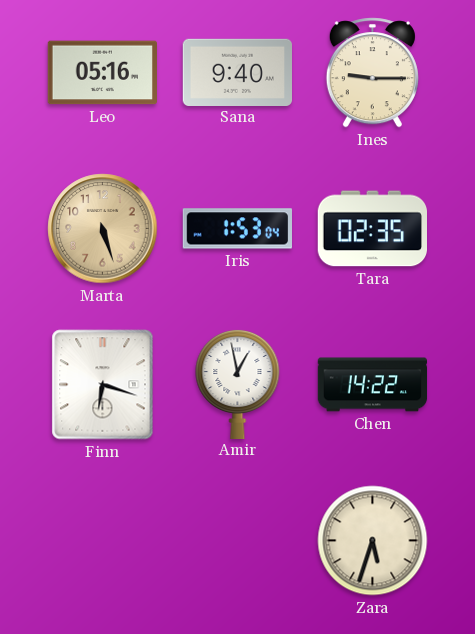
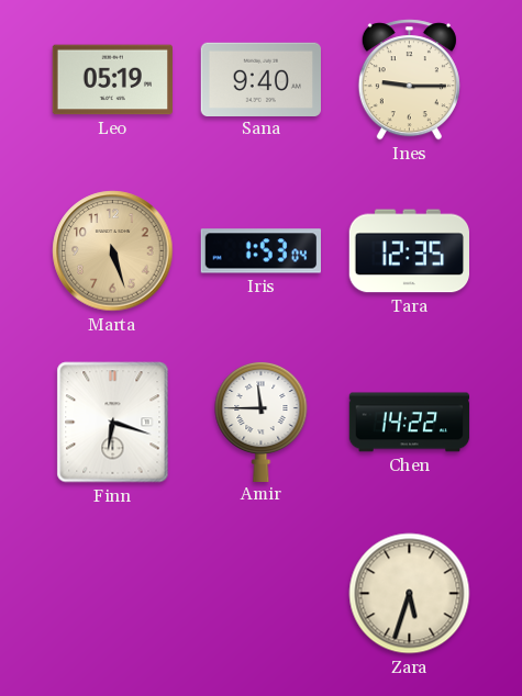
Leo: 05:16 -> 05:19 (112, 80)
Tara: 02:35 -> 12:35 (409, 251)
Amir: 12:58 -> 11:45 (262, 420)
